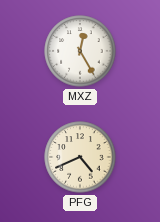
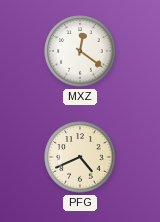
MXZ: 12:25 -> 12:21 (80, 51)
